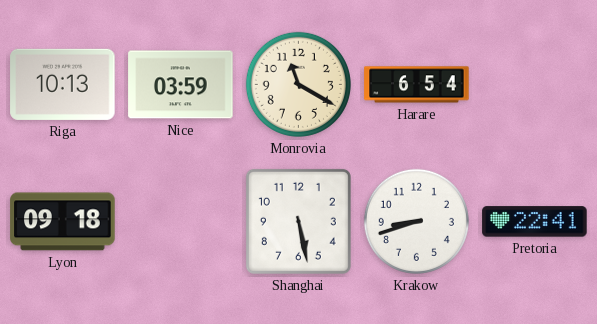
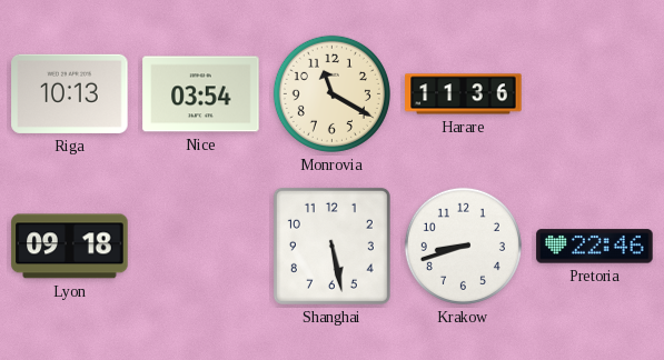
Nice: 03:59 -> 03:54 (201, 94)
Harare: 6:54 -> 11:36 (464, 94)
Pretoria: 22:41 -> 22:46 (595, 247)
